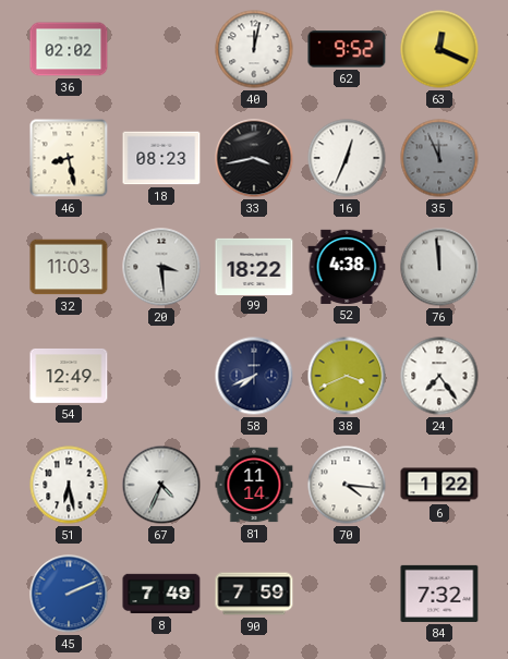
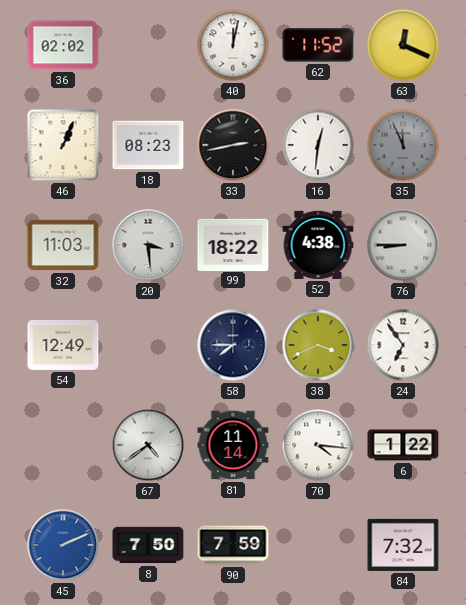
62: 9:52 -> 11:52 (318, 45)
46: 8:28 -> 1:04 (63, 145)
33: 3:43 -> 2:43 (233, 145)
16: 12:34 -> 12:31 (318, 145)
76: 11:59 -> 8:45 (403, 245)
58: 7:41 -> 7:45 (233, 345)
24: 7:24 -> 6:54 (403, 345)
51: 6:28 -> none (69, 485)
67: 4:34 -> 4:39 (148, 445)
8: 7:49 -> 7:50 (148, 545)
